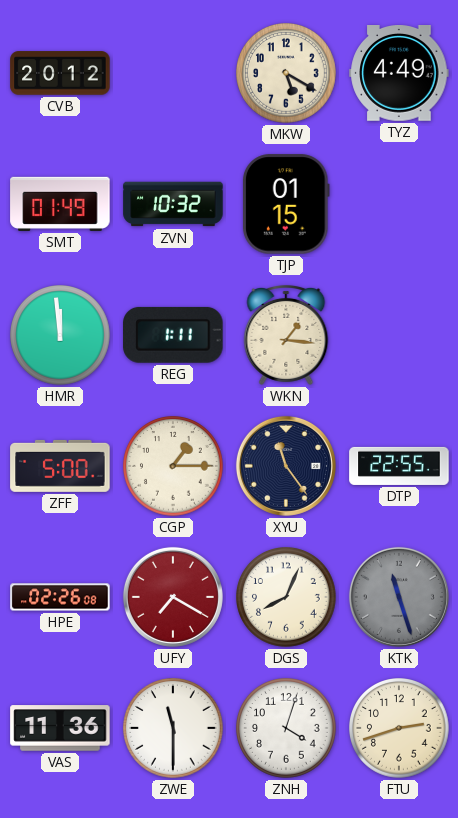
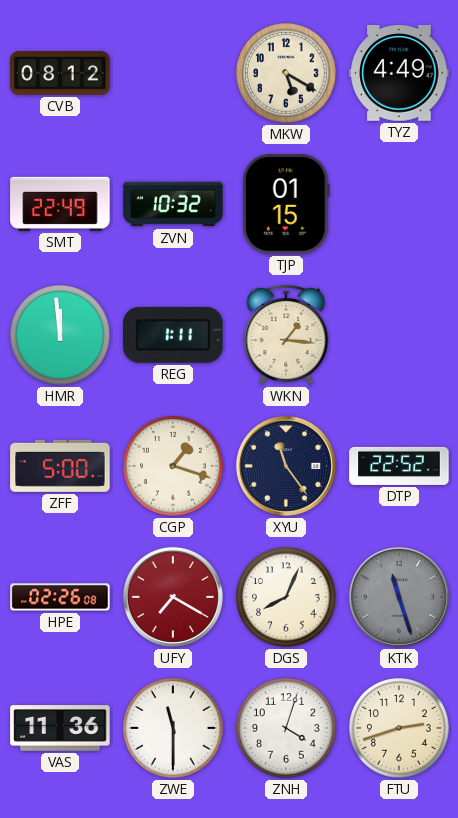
CVB: 20:12 -> 08:12 (60, 73)
SMT: 01:49 -> 22:49 (60, 204)
CGP: 1:15 -> 1:18 (174, 467)
DTP: 22:55 -> 22:52 (399, 466)
